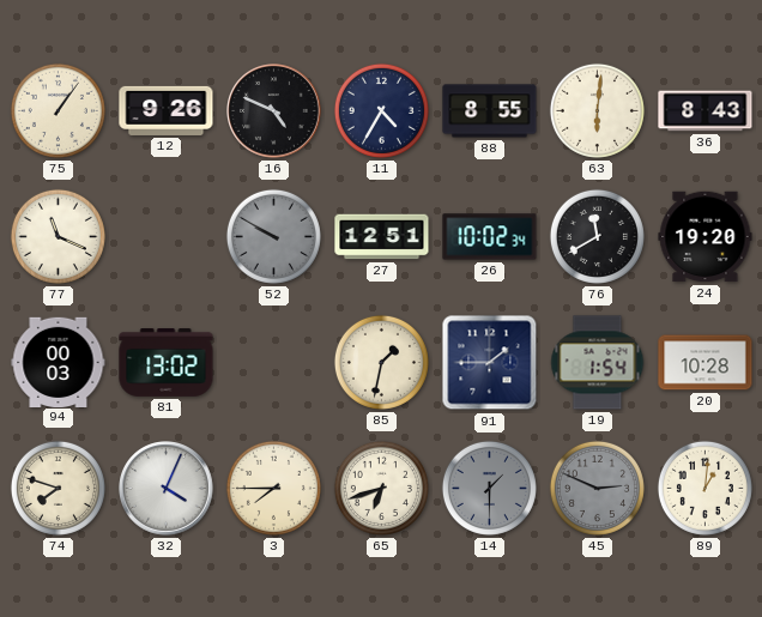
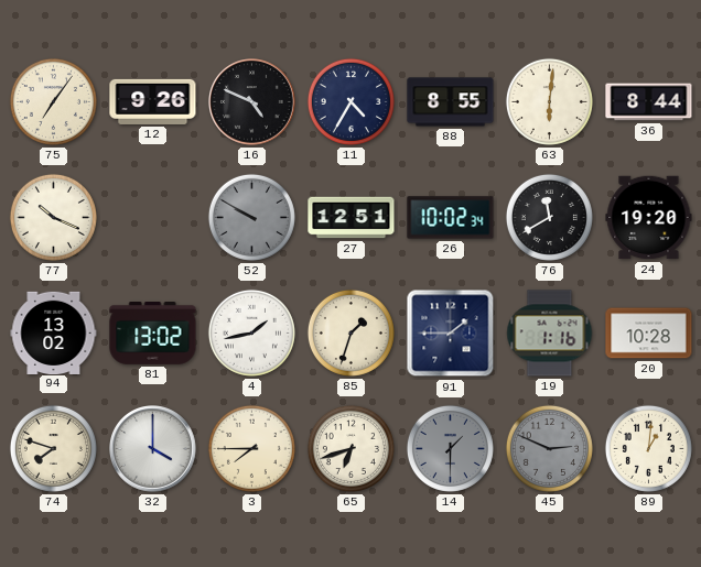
75: 1:06 -> 7:06 (53, 101)
36: 8:43 -> 8:44 (649, 102)
77: 11:19 -> 10:19 (53, 217)
94: 00:03 -> 13:02 (54, 332)
4: none -> 1:43 (251, 332)
85: 1:32 -> 1:33 (350, 332)
19: 1:54 -> 1:16 (550, 334)
32: 4:04 -> 4:00 (153, 449)
